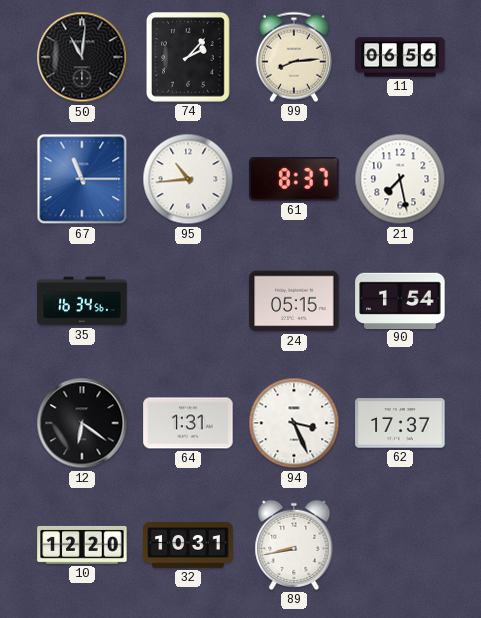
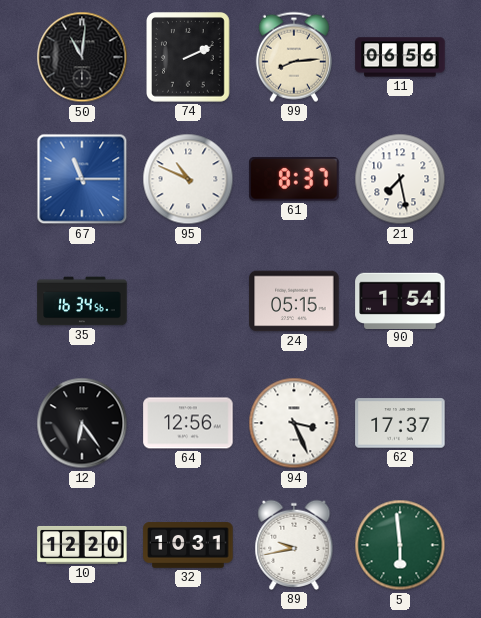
74: 2:07 -> 2:11 (189, 58)
95: 10:44 -> 10:49 (188, 179)
12: 6:21 -> 6:24 (82, 423)
64: 1:31 -> 12:56 (188, 423)
89: 8:43 -> 9:43 (294, 545)
5: none -> 5:59 (400, 545)
